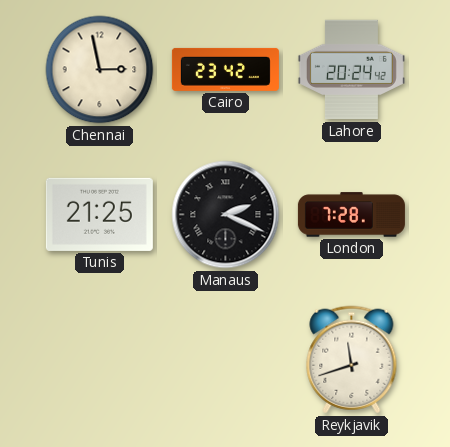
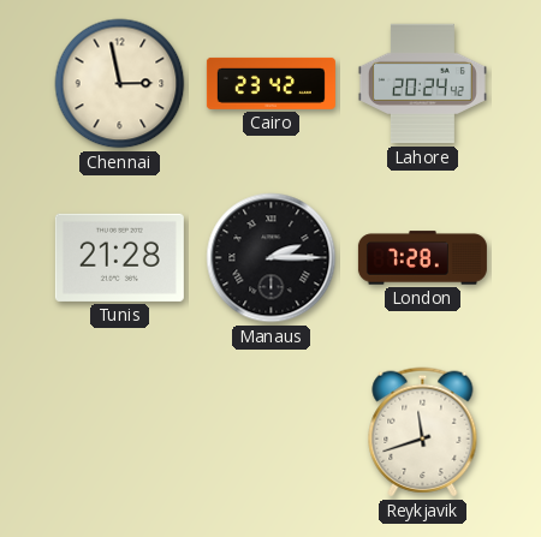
Tunis: 21:25 -> 21:28 (119, 257)
Manaus: 2:19 -> 2:15 (272, 258)
